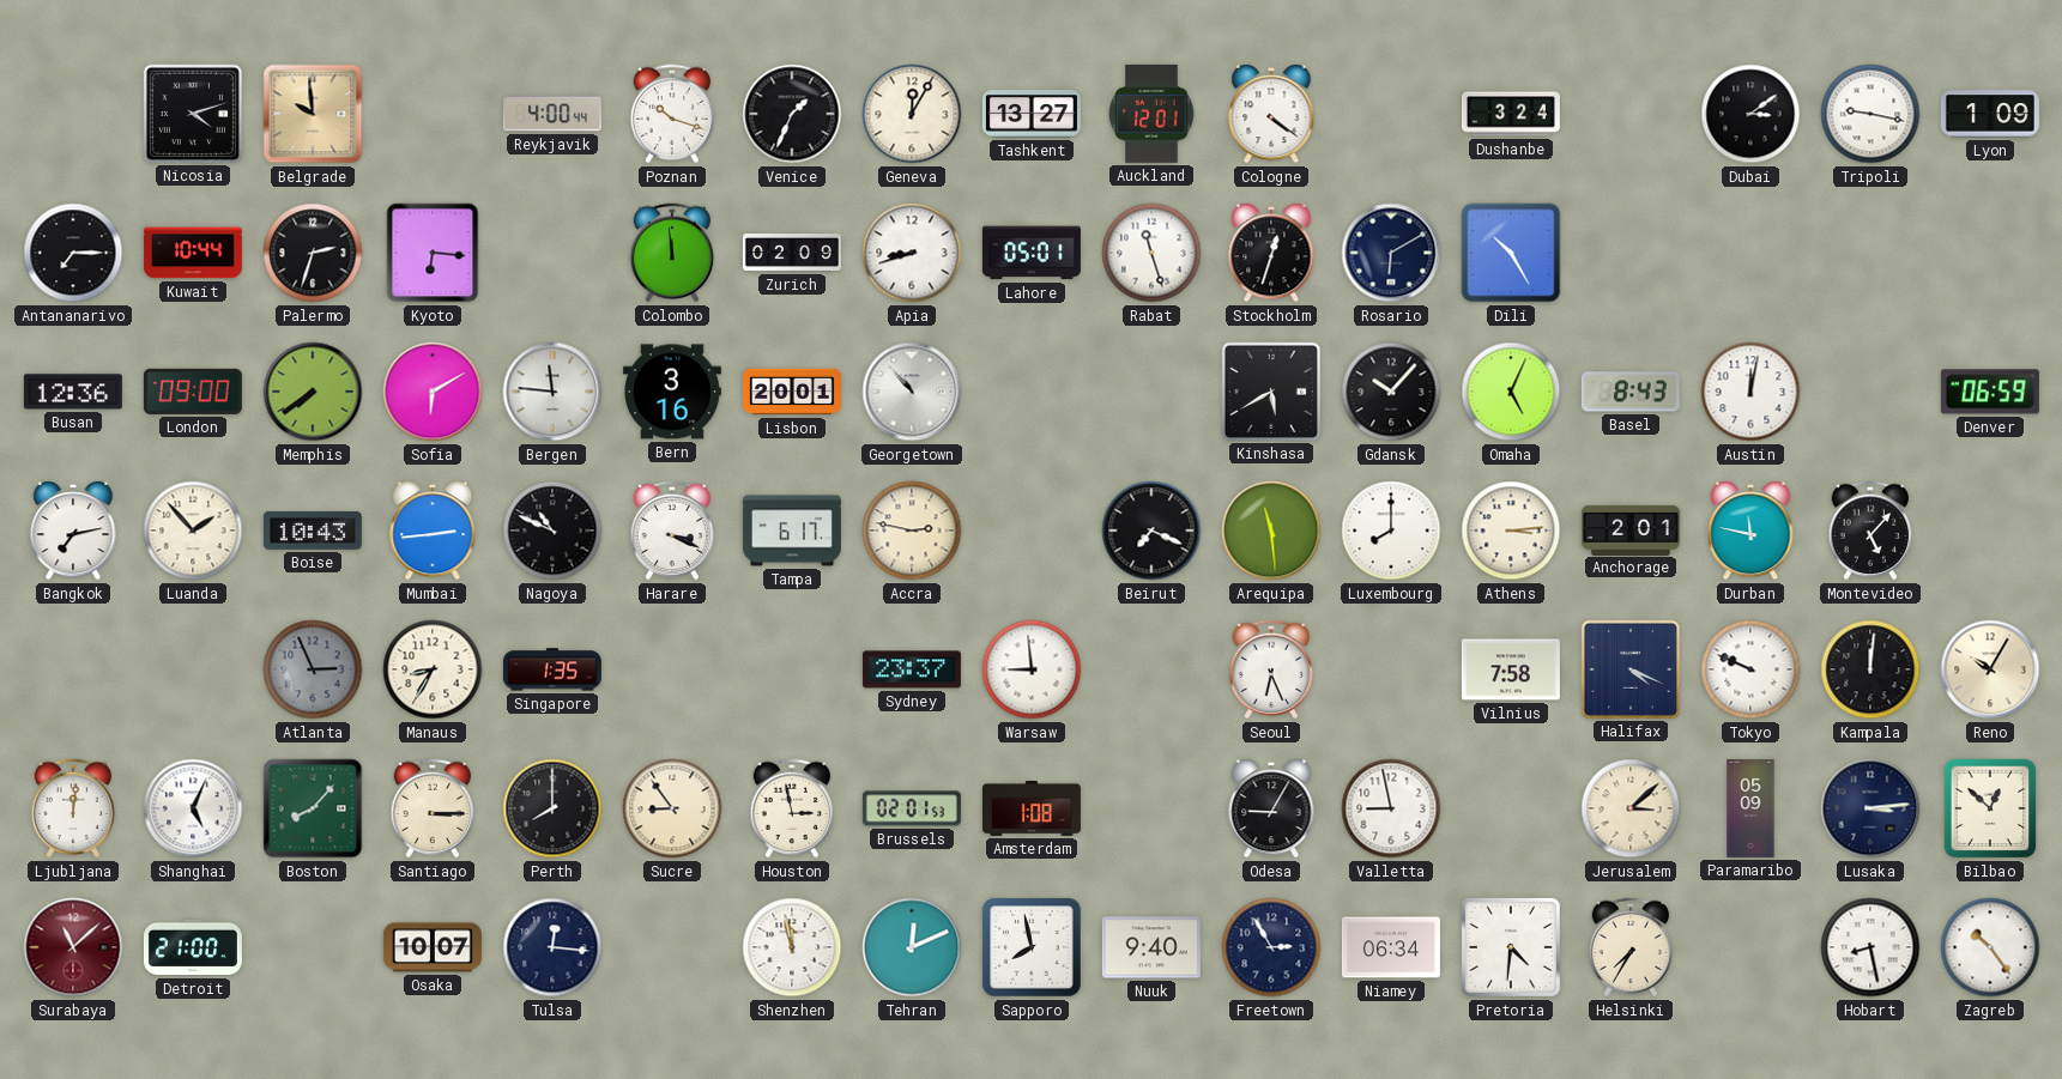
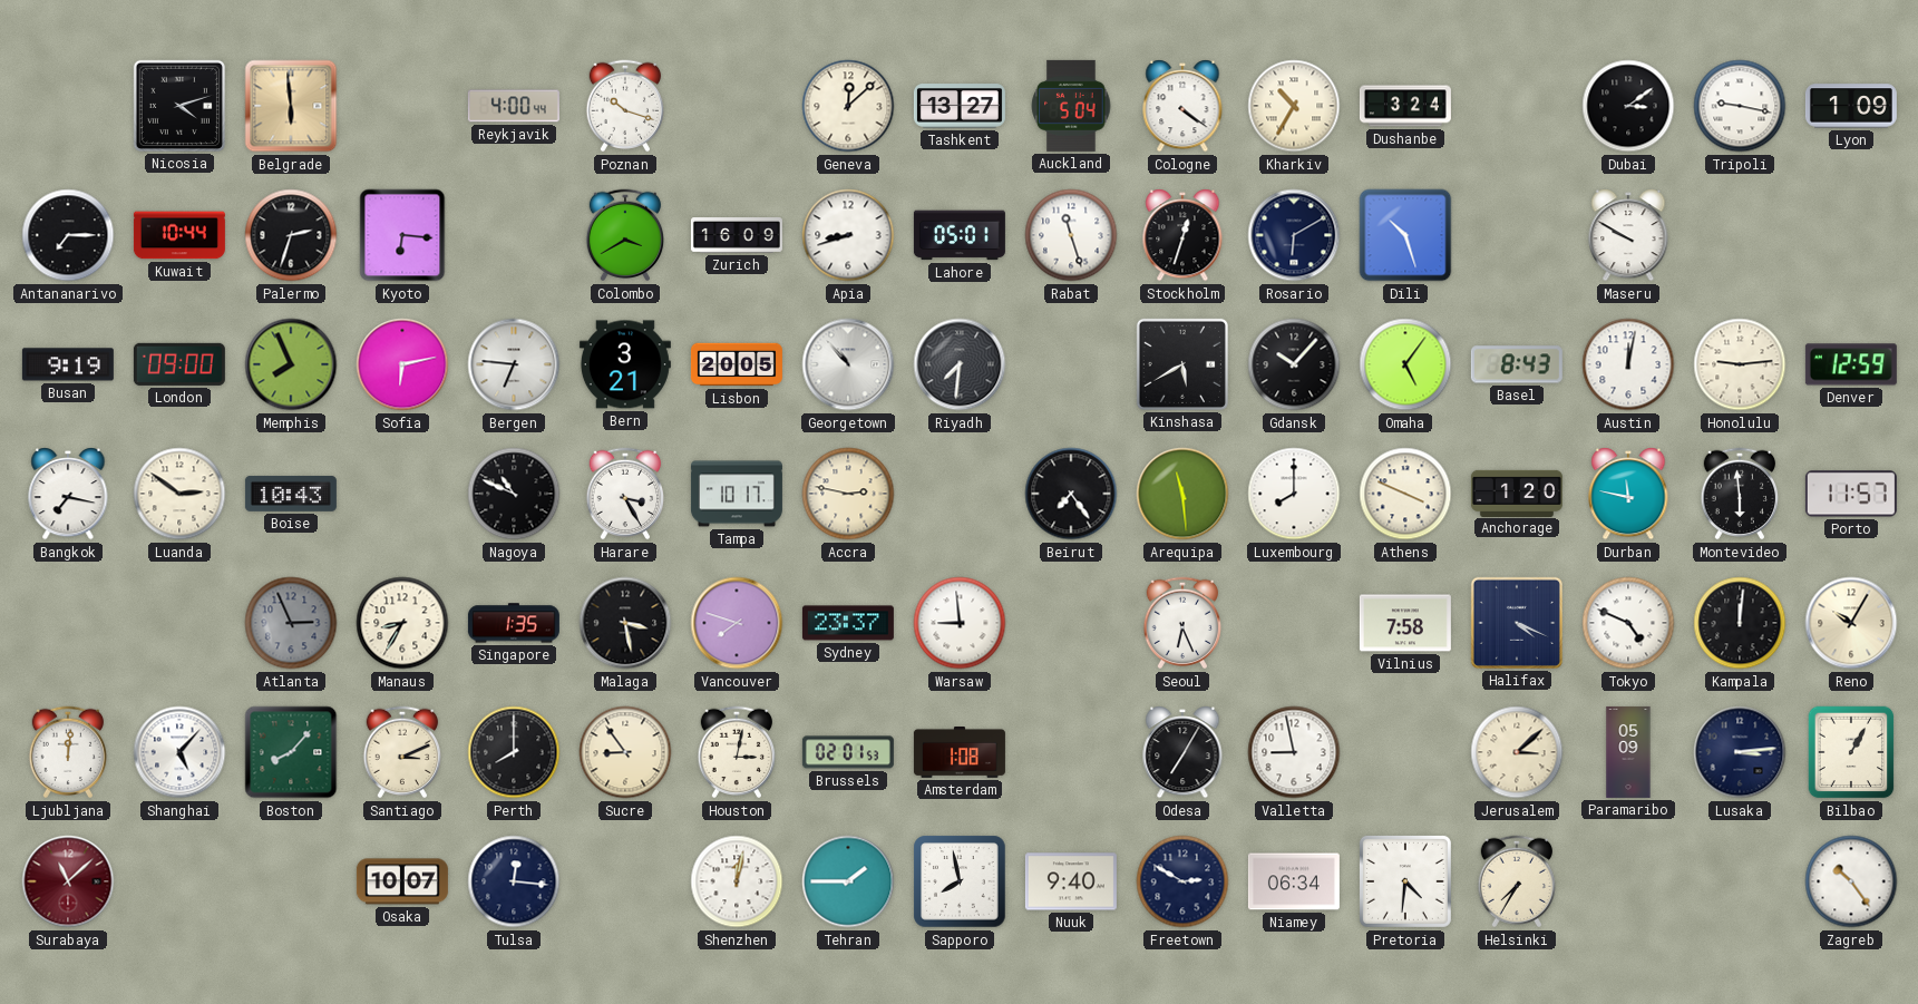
Belgrade: 9:59 -> 5:59 (291, 106)
Venice: 1:34 -> none (792, 114)
Geneva: 12:05 -> 12:08 (848, 106)
Auckland: 12:01 -> 5:04 (1071, 106)
Kharkiv: none -> 10:35 (1294, 106)
Colombo: 11:59 -> 3:40 (625, 235)
Zurich: 02:09 -> 16:09 (737, 236)
Dili: 10:25 -> 10:27 (1405, 235)
Maseru: none -> 9:50 (1628, 235)
Busan: 12:36 -> 9:19 (68, 364)
Memphis: 7:39 -> 7:56 (291, 364)
Sofia: 6:10 -> 6:13 (402, 364)
Bergen: 11:46 -> 6:46 (514, 364)
Bern: 3:16 -> 3:21 (625, 364)
Lisbon: 20:01 -> 20:05 (737, 364)
Riyadh: none -> 7:31 (960, 364)
Omaha: 5:04 -> 5:06 (1405, 364)
Honolulu: none -> 9:14 (1740, 364)
Denver: 06:59 -> 12:59 (1851, 364)
Bangkok: 7:13 -> 7:17 (68, 494)
Luanda: 1:53 -> 2:51 (179, 494)
Mumbai: 2:44 -> none (433, 531)
Harare: 3:19 -> 3:25 (625, 494)
Tampa: 6:17 -> 10:17 (737, 494)
Beirut: 7:19 -> 7:24 (1071, 494)
Athens: 3:14 -> 3:49 (1405, 494)
Anchorage: 2:01 -> 1:20 (1517, 493)
Montevideo: 5:07 -> 5:59 (1740, 494)
Porto: none -> 11:57 (1851, 494)
Malaga: none -> 3:28 (625, 623)
Vancouver: none -> 7:48 (737, 623)
Tokyo: 9:49 -> 4:49 (1628, 623)
Shanghai: 5:04 -> 5:07 (179, 752)
Santiago: 3:15 -> 3:11 (402, 752)
Houston: 2:58 -> 3:02 (737, 752)
Odesa: 9:05 -> 7:05 (1182, 752)
Bilbao: 12:52 -> 1:05 (1851, 752)
Detroit: 21:00 -> none (193, 947)
Shenzhen: 11:58 -> 12:02 (737, 881)
Tehran: 12:11 -> 1:45 (848, 881)
Freetown: 2:55 -> 2:50 (1182, 881)
Hobart: 8:28 -> none (1870, 947)
